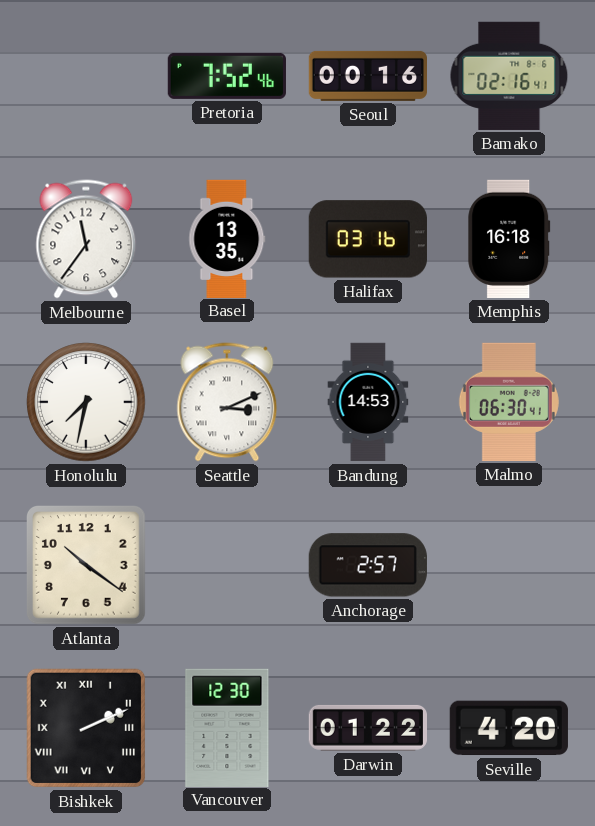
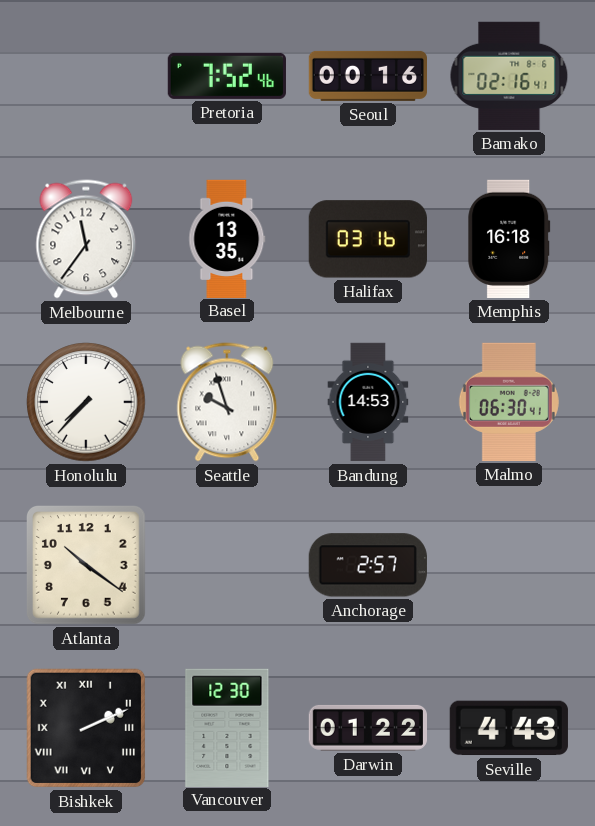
Honolulu: 7:32 -> 7:37 (86, 402)
Seattle: 3:11 -> 9:57 (227, 402)
Seville: 4:20 -> 4:43 (509, 728)
